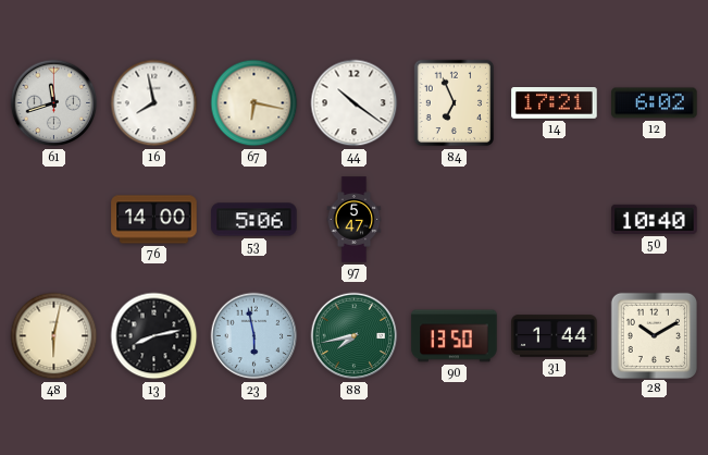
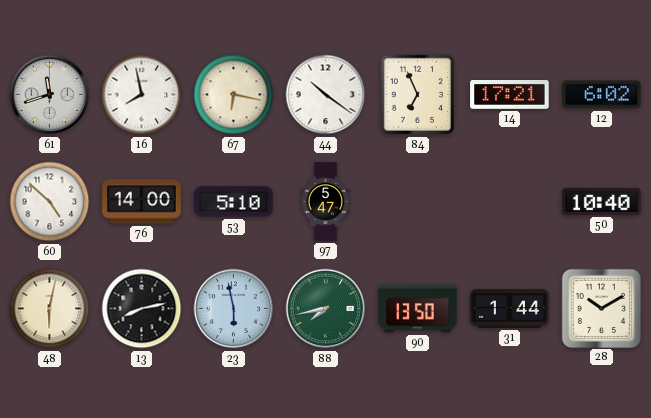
60: none -> 4:52 (50, 202)
53: 5:06 -> 5:10 (234, 202)
